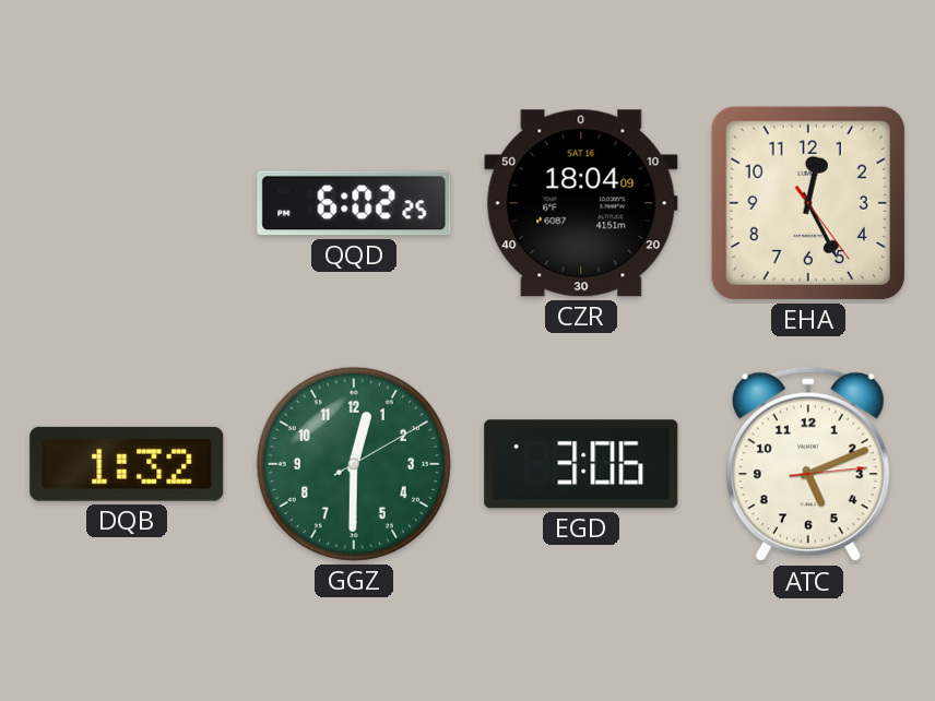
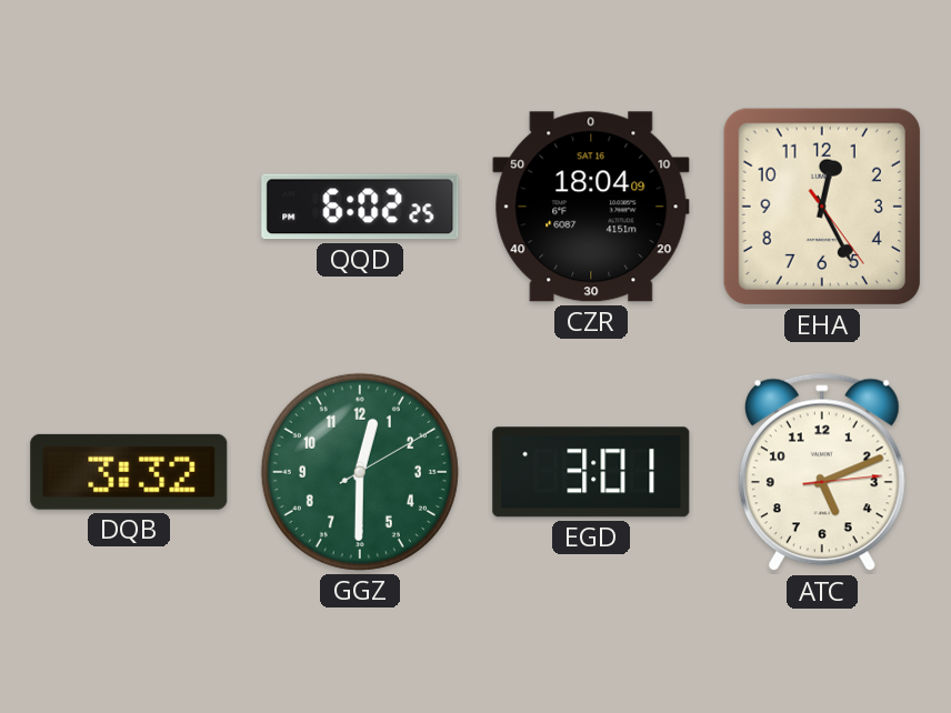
DQB: 1:32 -> 3:32 (129, 472)
EGD: 3:06 -> 3:01 (591, 472)
